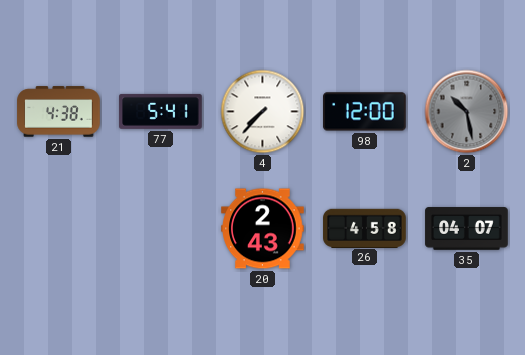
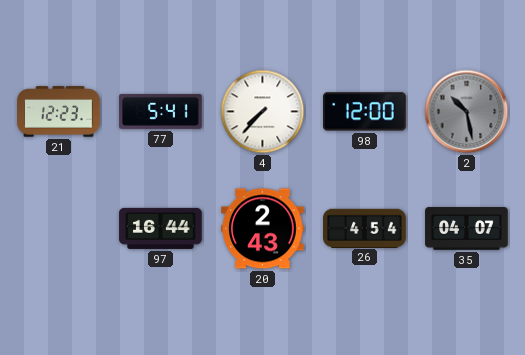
21: 4:38 -> 12:23 (59, 112)
97: none -> 16:44 (161, 228)
26: 4:58 -> 4:54 (365, 228)
